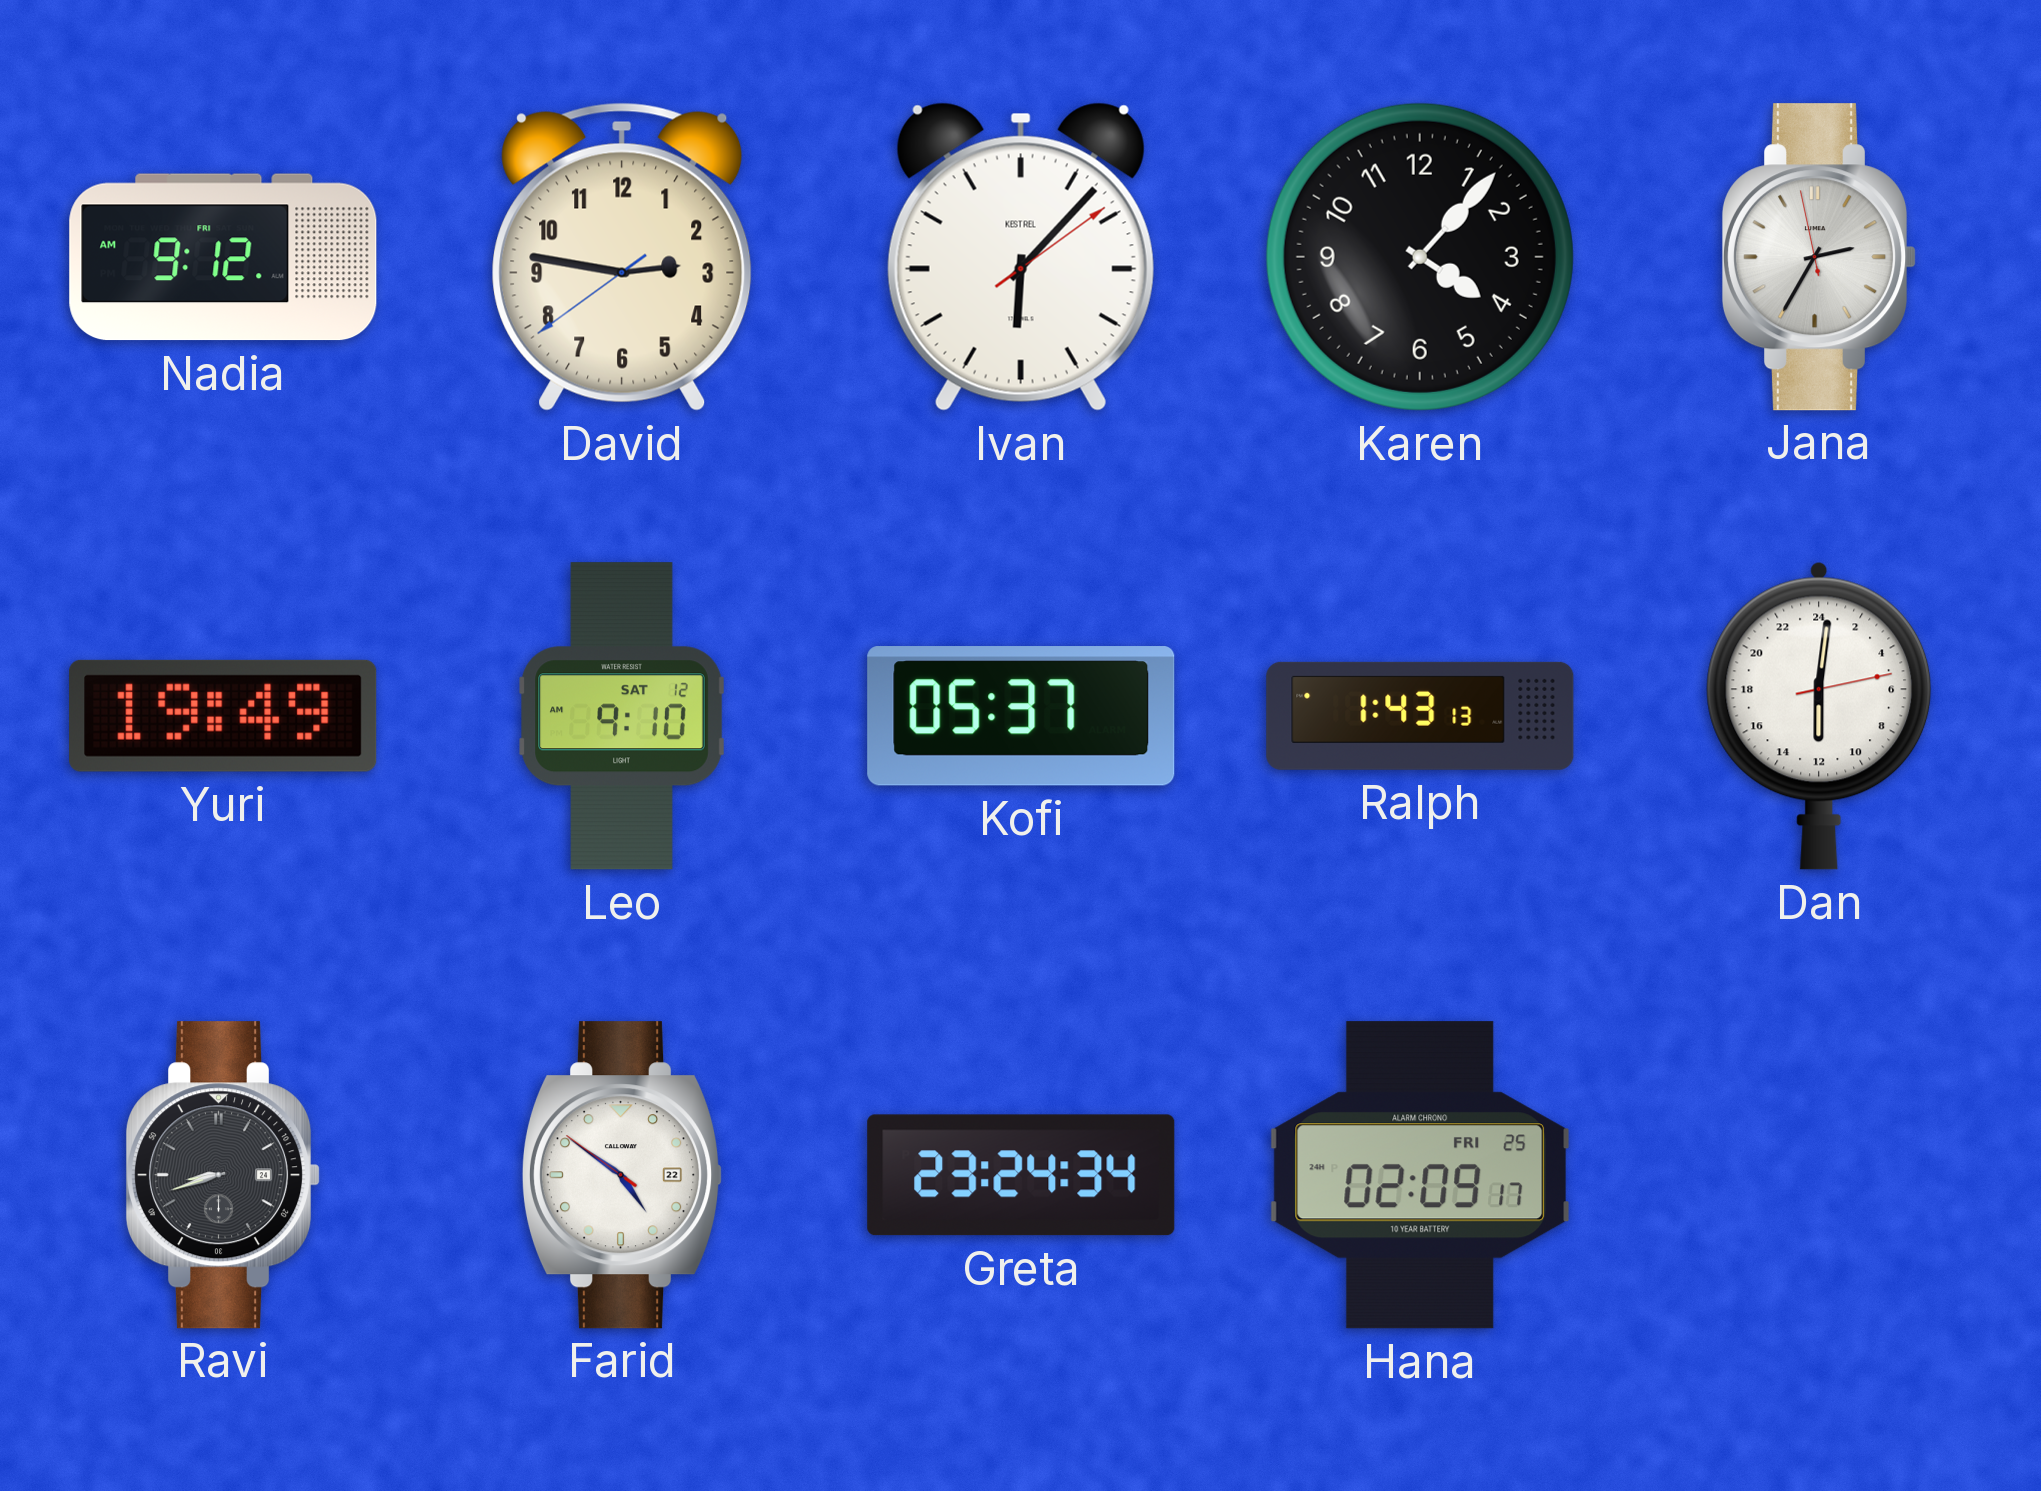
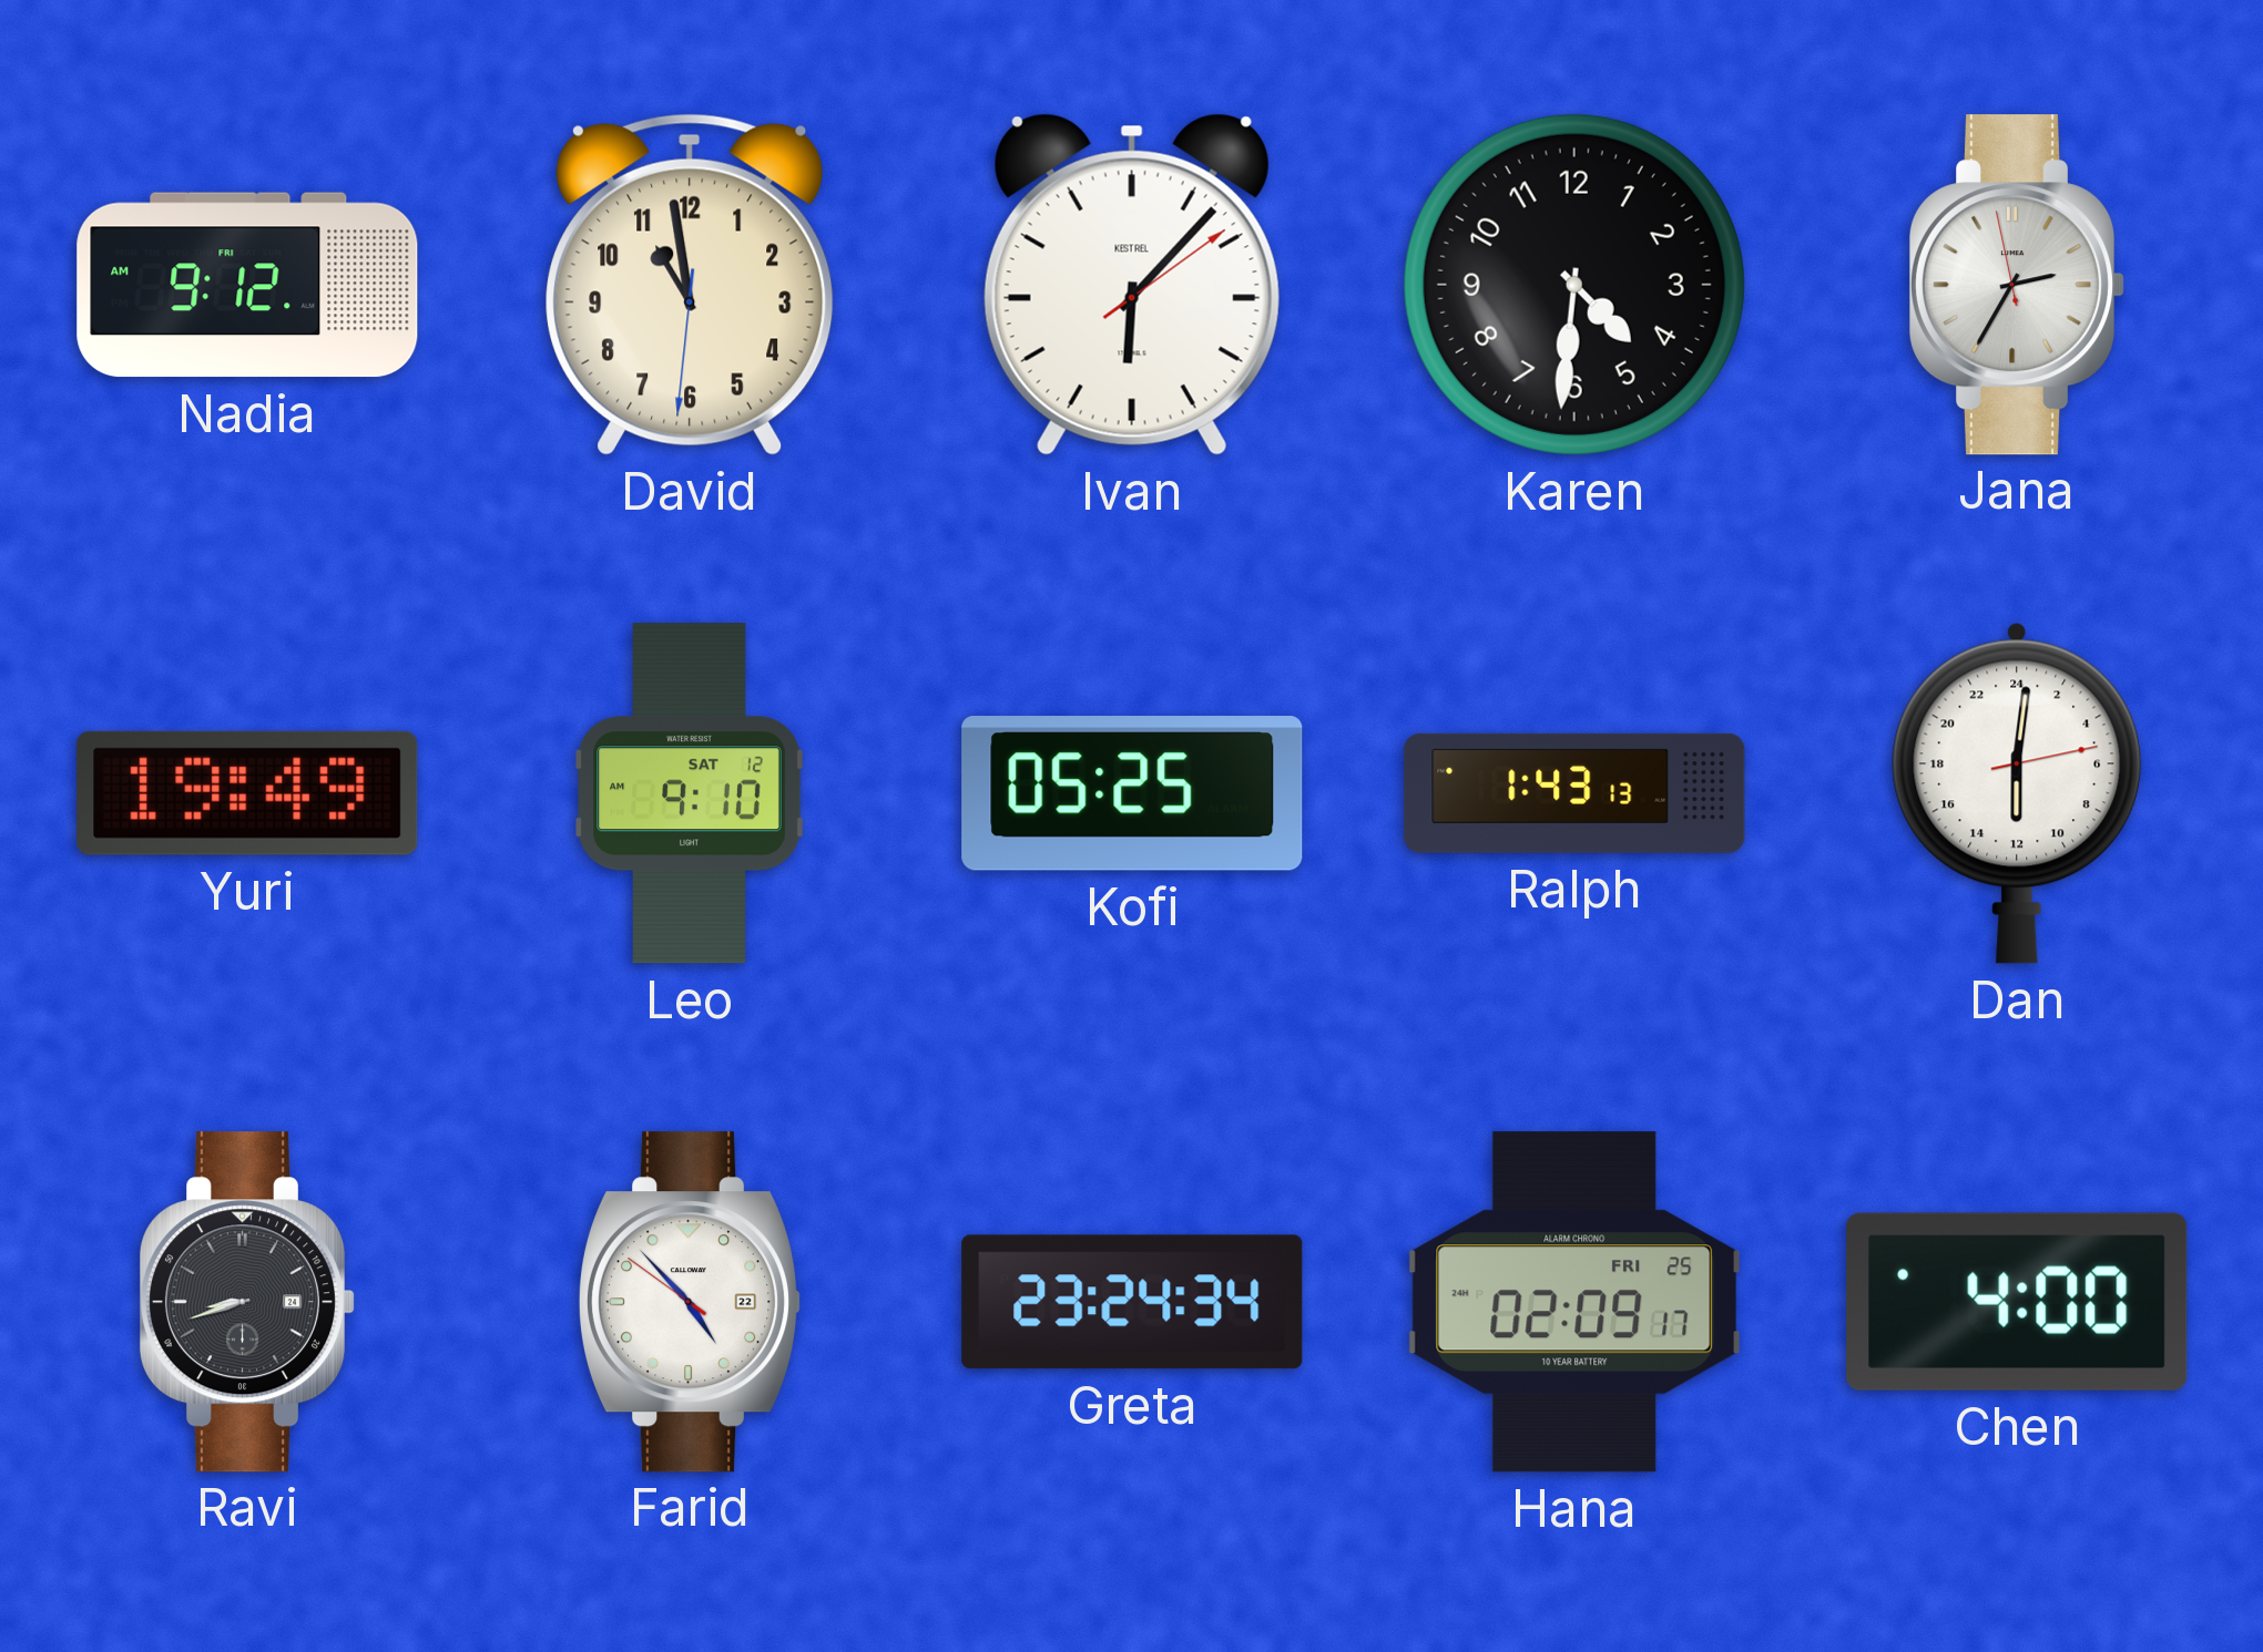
David: 2:46 -> 10:58 (690, 285)
Karen: 4:07 -> 4:31 (1574, 285)
Kofi: 05:37 -> 05:25 (1132, 793)
Farid: 4:50 -> 4:52 (690, 1302)
Chen: none -> 4:00 (2017, 1302)
